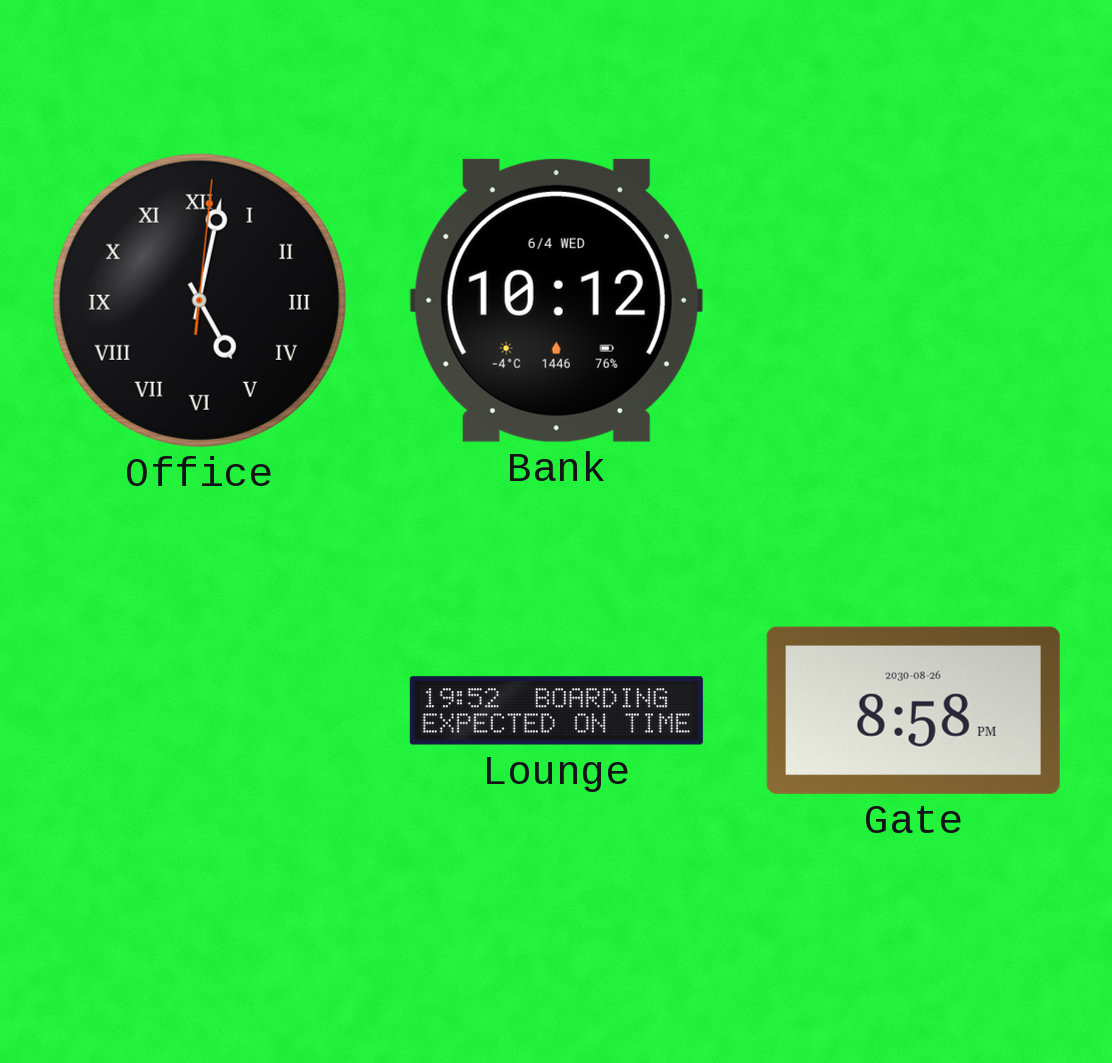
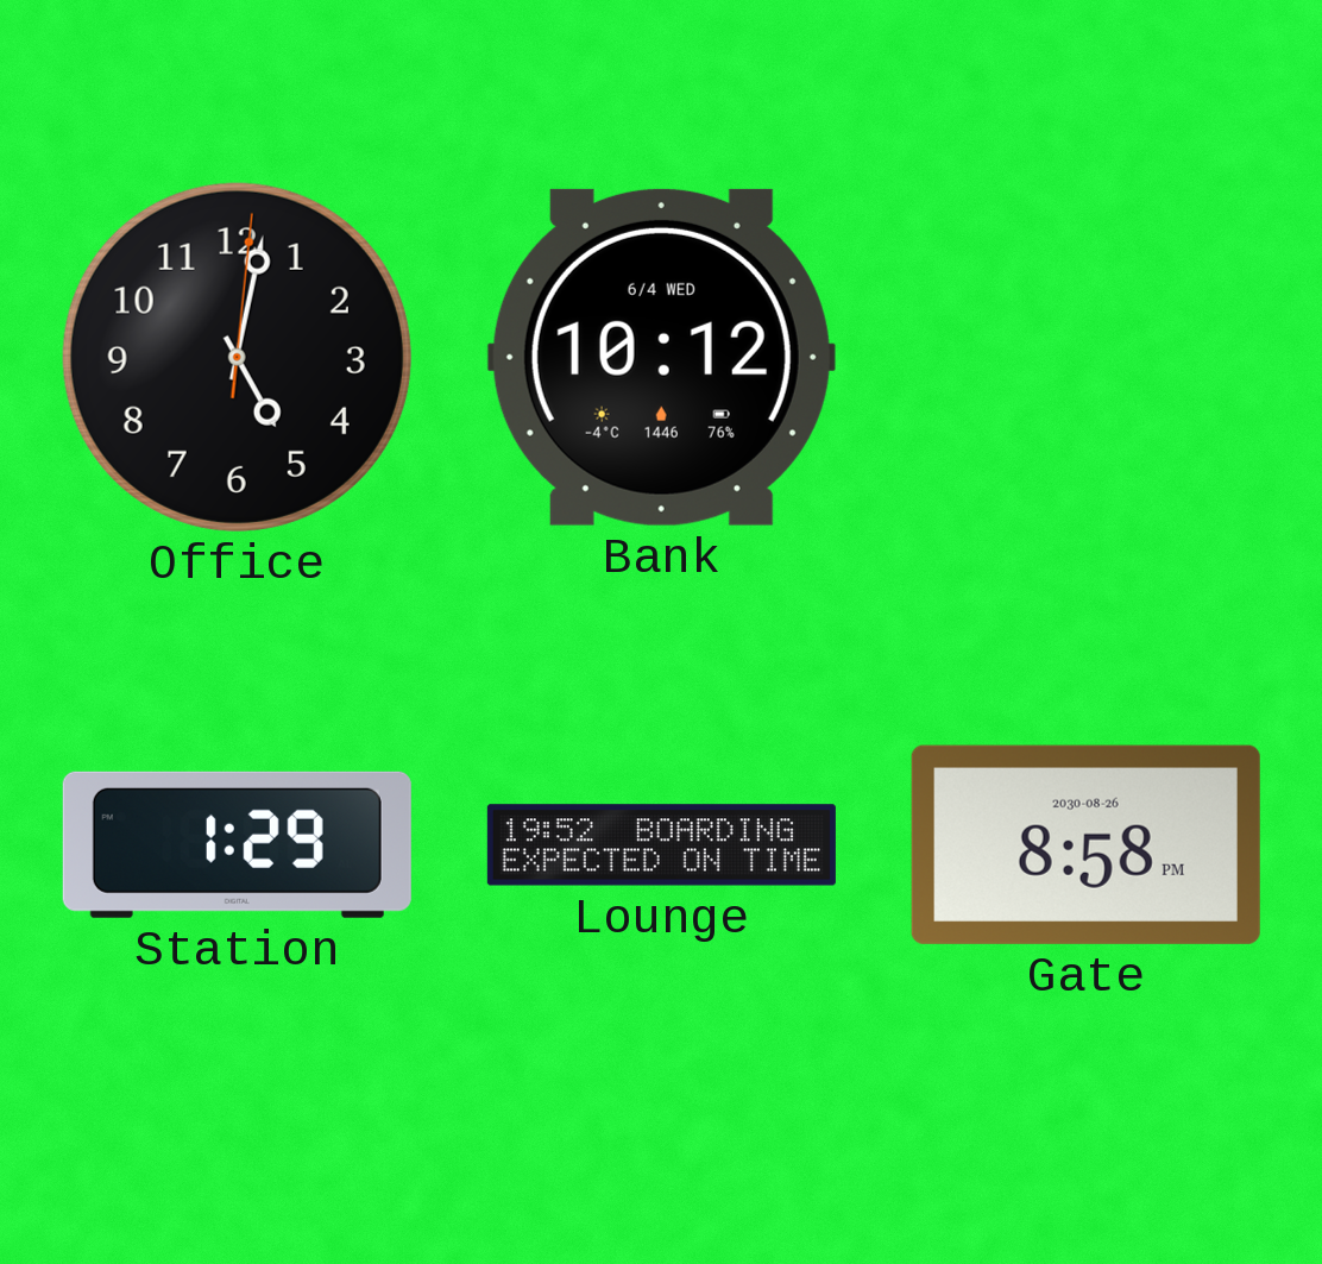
Office numerals: Roman -> Arabic (237, 357)
Station: none -> 1:29 (237, 844)
